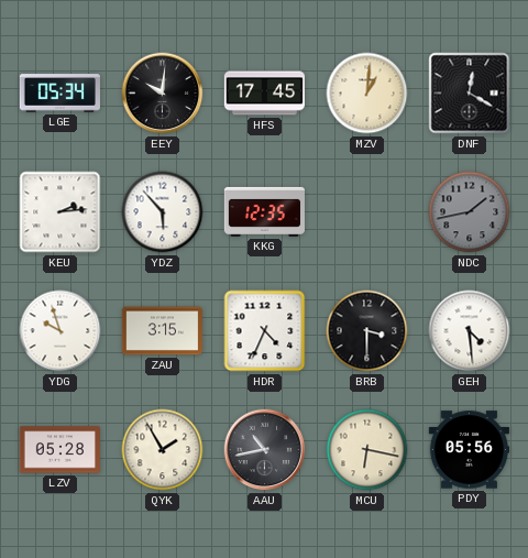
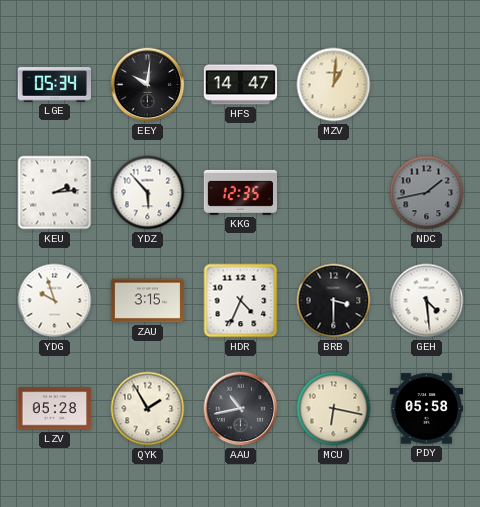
HFS: 17:45 -> 14:47 (240, 85)
DNF: 12:20 -> none (470, 94)
PDY: 05:56 -> 05:58 (426, 409)
